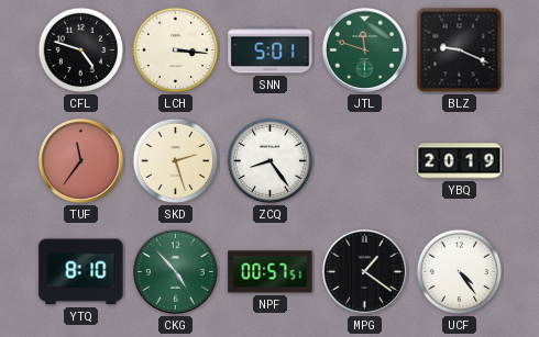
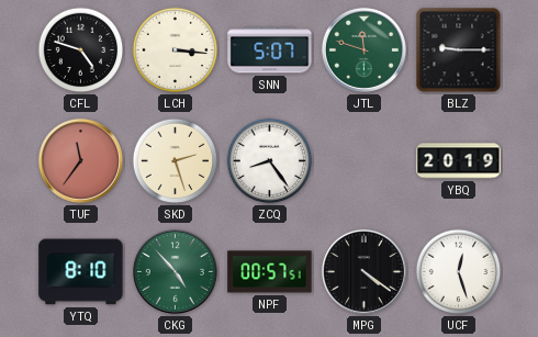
SNN: 5:01 -> 5:07 (270, 50)
BLZ: 9:19 -> 9:15 (459, 50)
MPG: 1:21 -> 4:21 (363, 271)
UCF: 4:24 -> 12:27 (459, 272)
